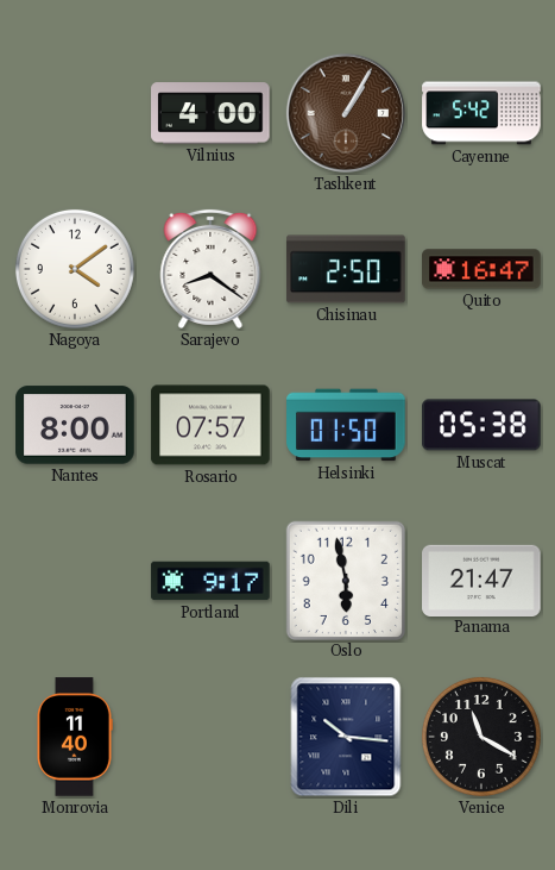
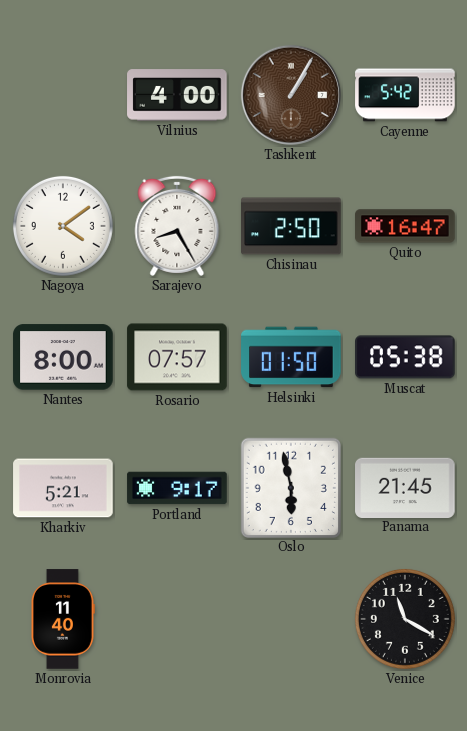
Sarajevo: 8:21 -> 8:25 (177, 226)
Kharkiv: none -> 5:21 (63, 488)
Panama: 21:47 -> 21:45 (405, 487)
Dili: 10:16 -> none (346, 737)
